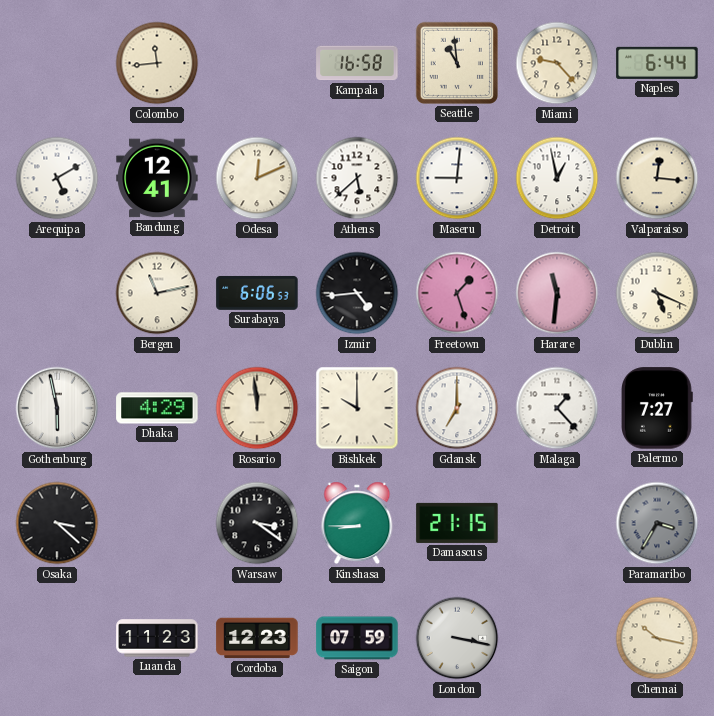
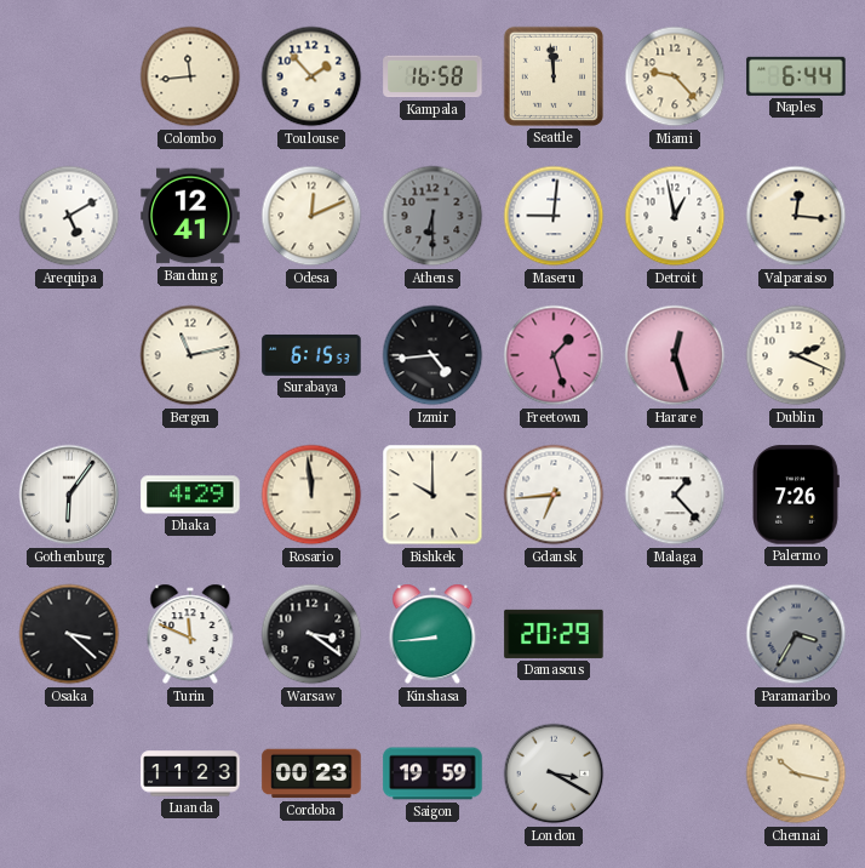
Toulouse: none -> 1:53 (311, 76)
Seattle: 10:59 -> 11:59 (554, 76)
Athens: 5:38 -> 6:30 (432, 216)
Athens dial: white -> grey (432, 216)
Surabaya: 6:06 -> 6:15 (311, 355)
Harare: 11:31 -> 12:27 (675, 355)
Dublin: 5:19 -> 2:19 (796, 355)
Gothenburg: 5:58 -> 6:06 (69, 495)
Gdansk: 7:00 -> 6:44 (554, 495)
Palermo: 7:27 -> 7:26 (797, 495)
Turin: none -> 11:49 (190, 634)
Kinshasa: 8:45 -> 8:44 (432, 634)
Damascus: 21:15 -> 20:29 (554, 634)
Cordoba: 12:23 -> 00:23 (311, 773)
Saigon: 07:59 -> 19:59 (432, 773)
London: 3:17 -> 3:20 (554, 773)
